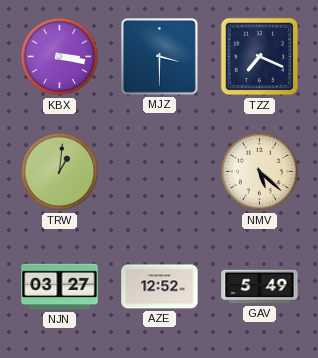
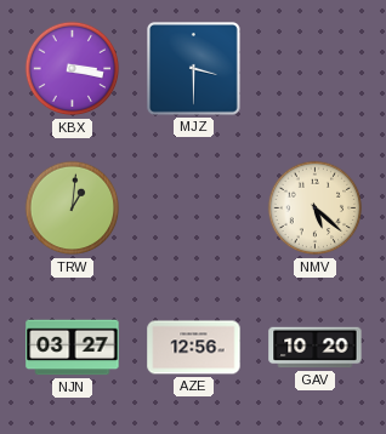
TZZ: 7:19 -> none (260, 57)
AZE: 12:52 -> 12:56 (194, 348)
GAV: 5:49 -> 10:20 (316, 348)
